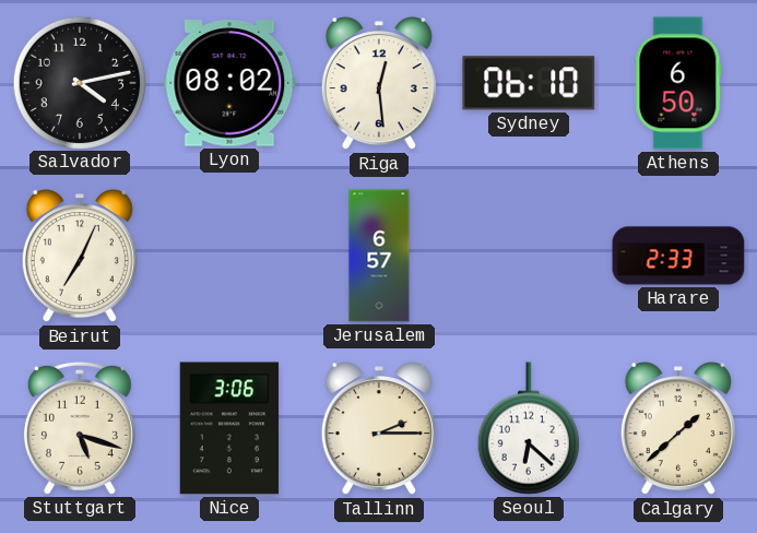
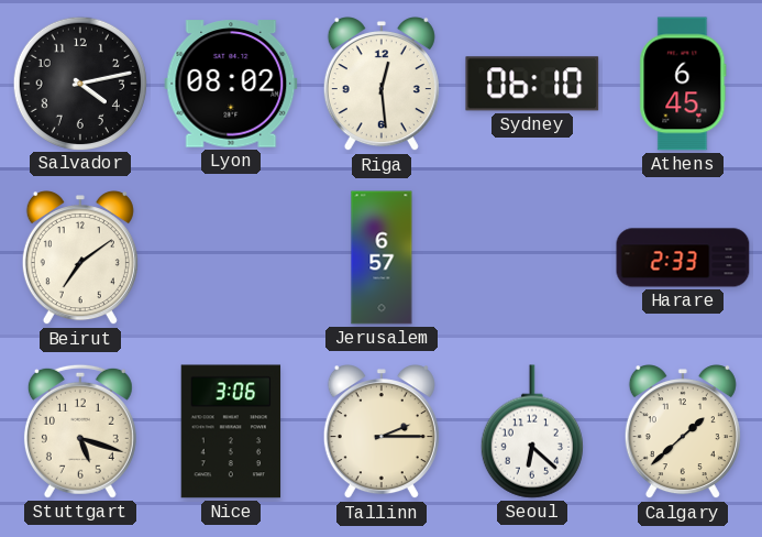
Athens: 6:50 -> 6:45 (683, 84)
Beirut: 7:04 -> 7:09 (80, 259)
